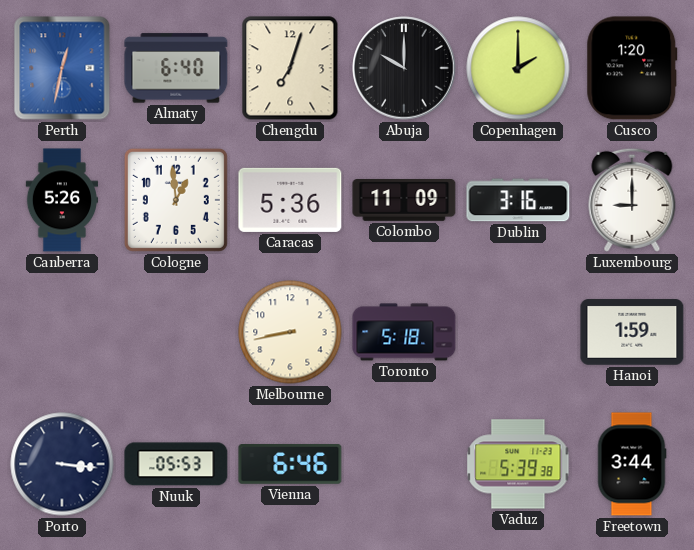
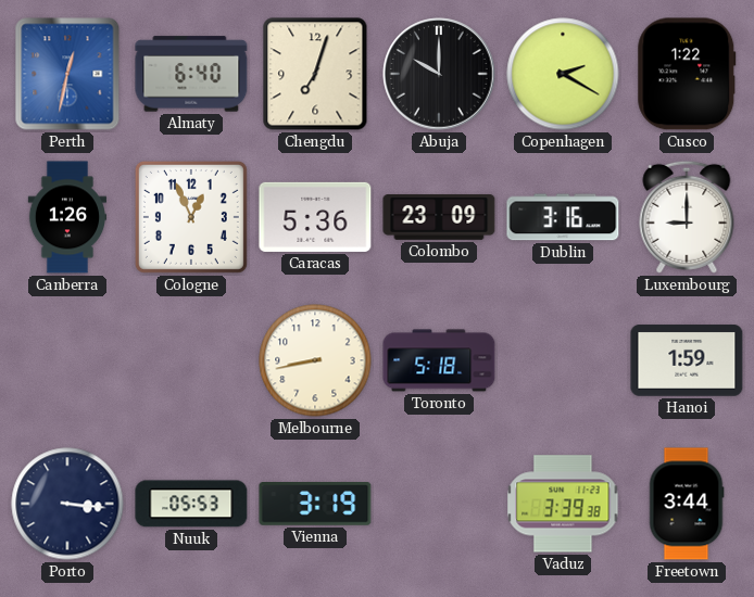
Copenhagen: 2:00 -> 2:20 (563, 74)
Cusco: 1:20 -> 1:22 (687, 74)
Canberra: 5:26 -> 1:26 (66, 217)
Cologne: 12:59 -> 12:56 (191, 217)
Colombo: 11:09 -> 23:09 (439, 218)
Vienna: 6:46 -> 3:19 (315, 505)
Vaduz: 5:39 -> 3:39 (563, 504)
